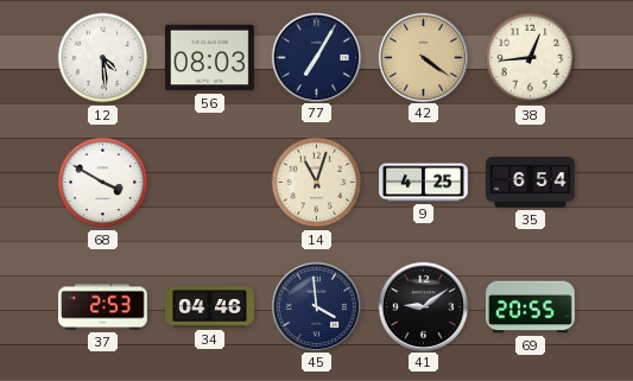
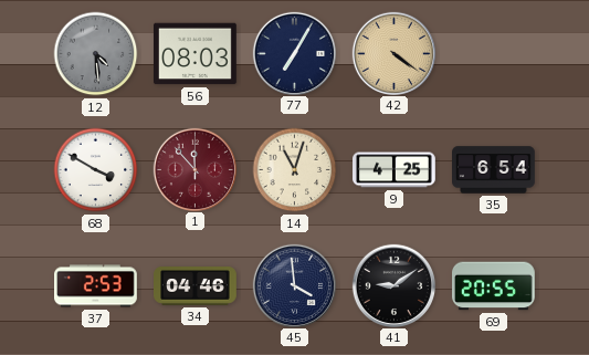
12 dial: white -> grey (96, 54)
38: 12:44 -> none (531, 58)
1: none -> 11:53 (194, 169)
